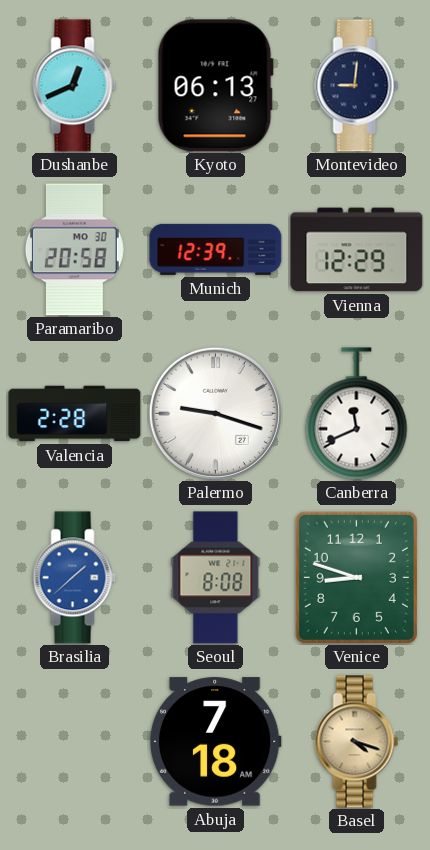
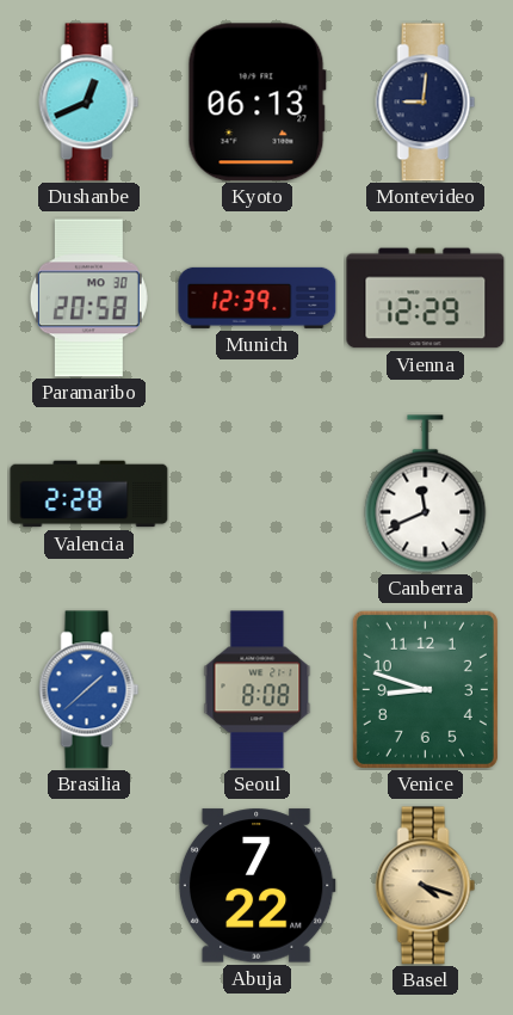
Palermo: 9:18 -> none (215, 413)
Abuja: 7:18 -> 7:22 (256, 886)
